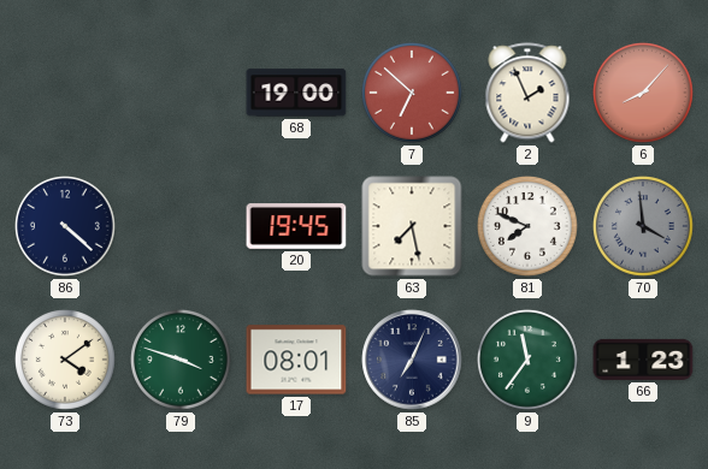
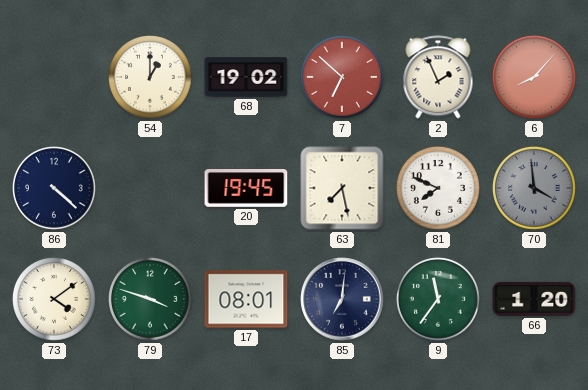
54: none -> 1:00 (151, 78)
68: 19:00 -> 19:02 (246, 77)
85: 7:04 -> 7:01 (342, 299)
66: 1:23 -> 1:20 (534, 299)
